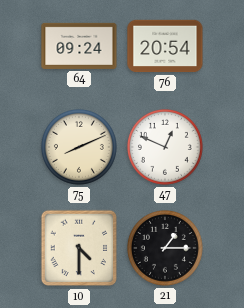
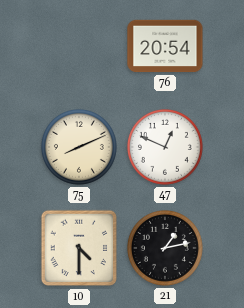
64: 09:24 -> none (79, 46)
21: 1:15 -> 1:13 (165, 248)
